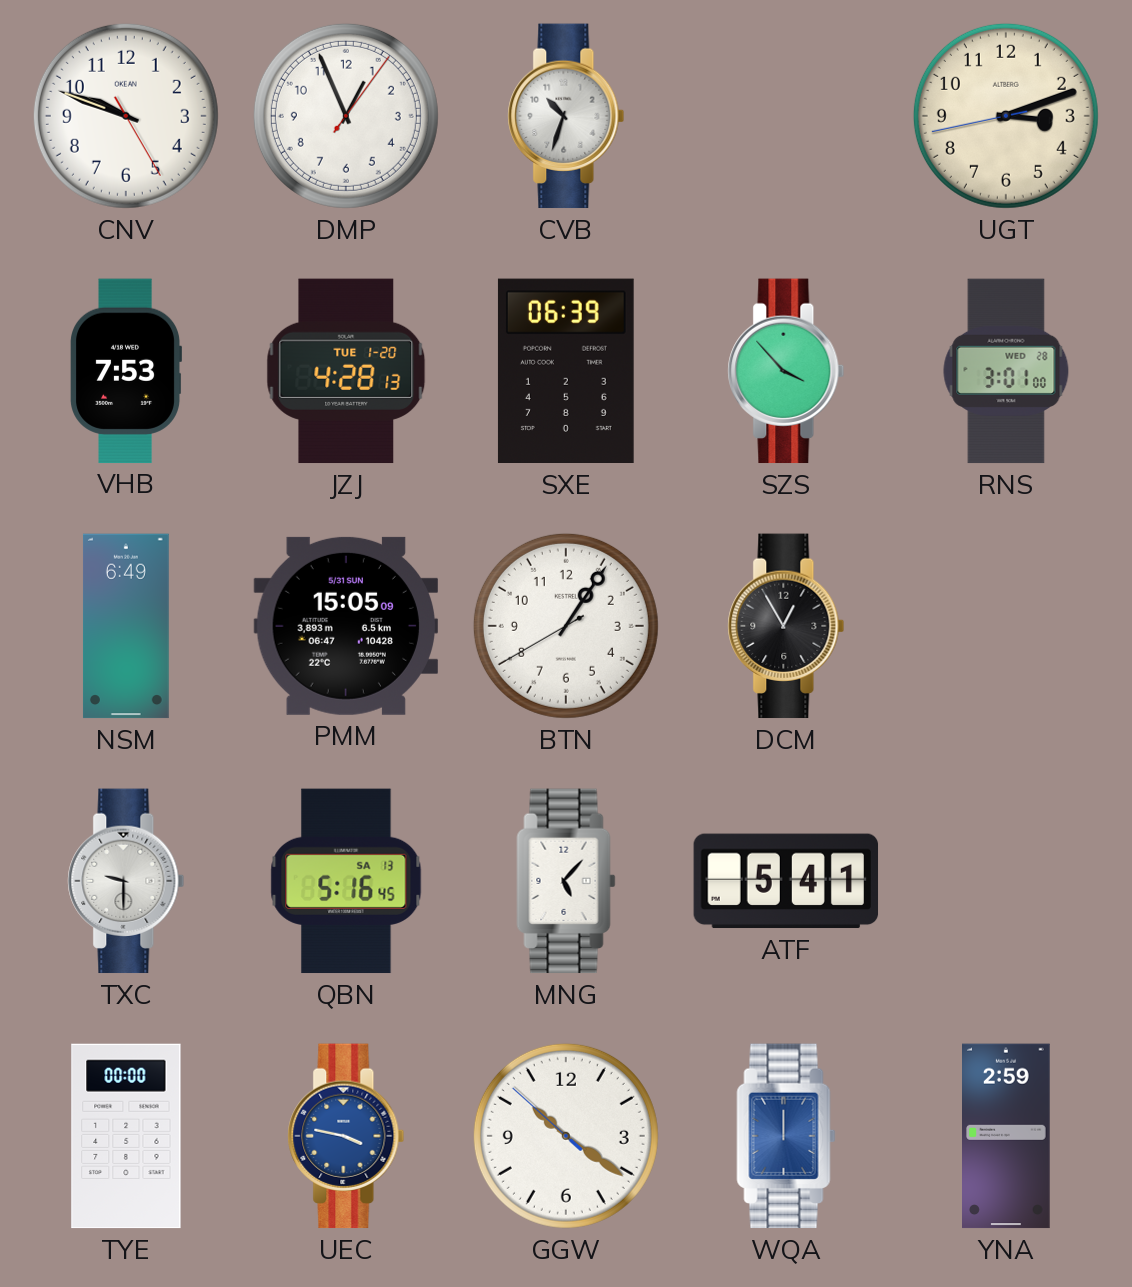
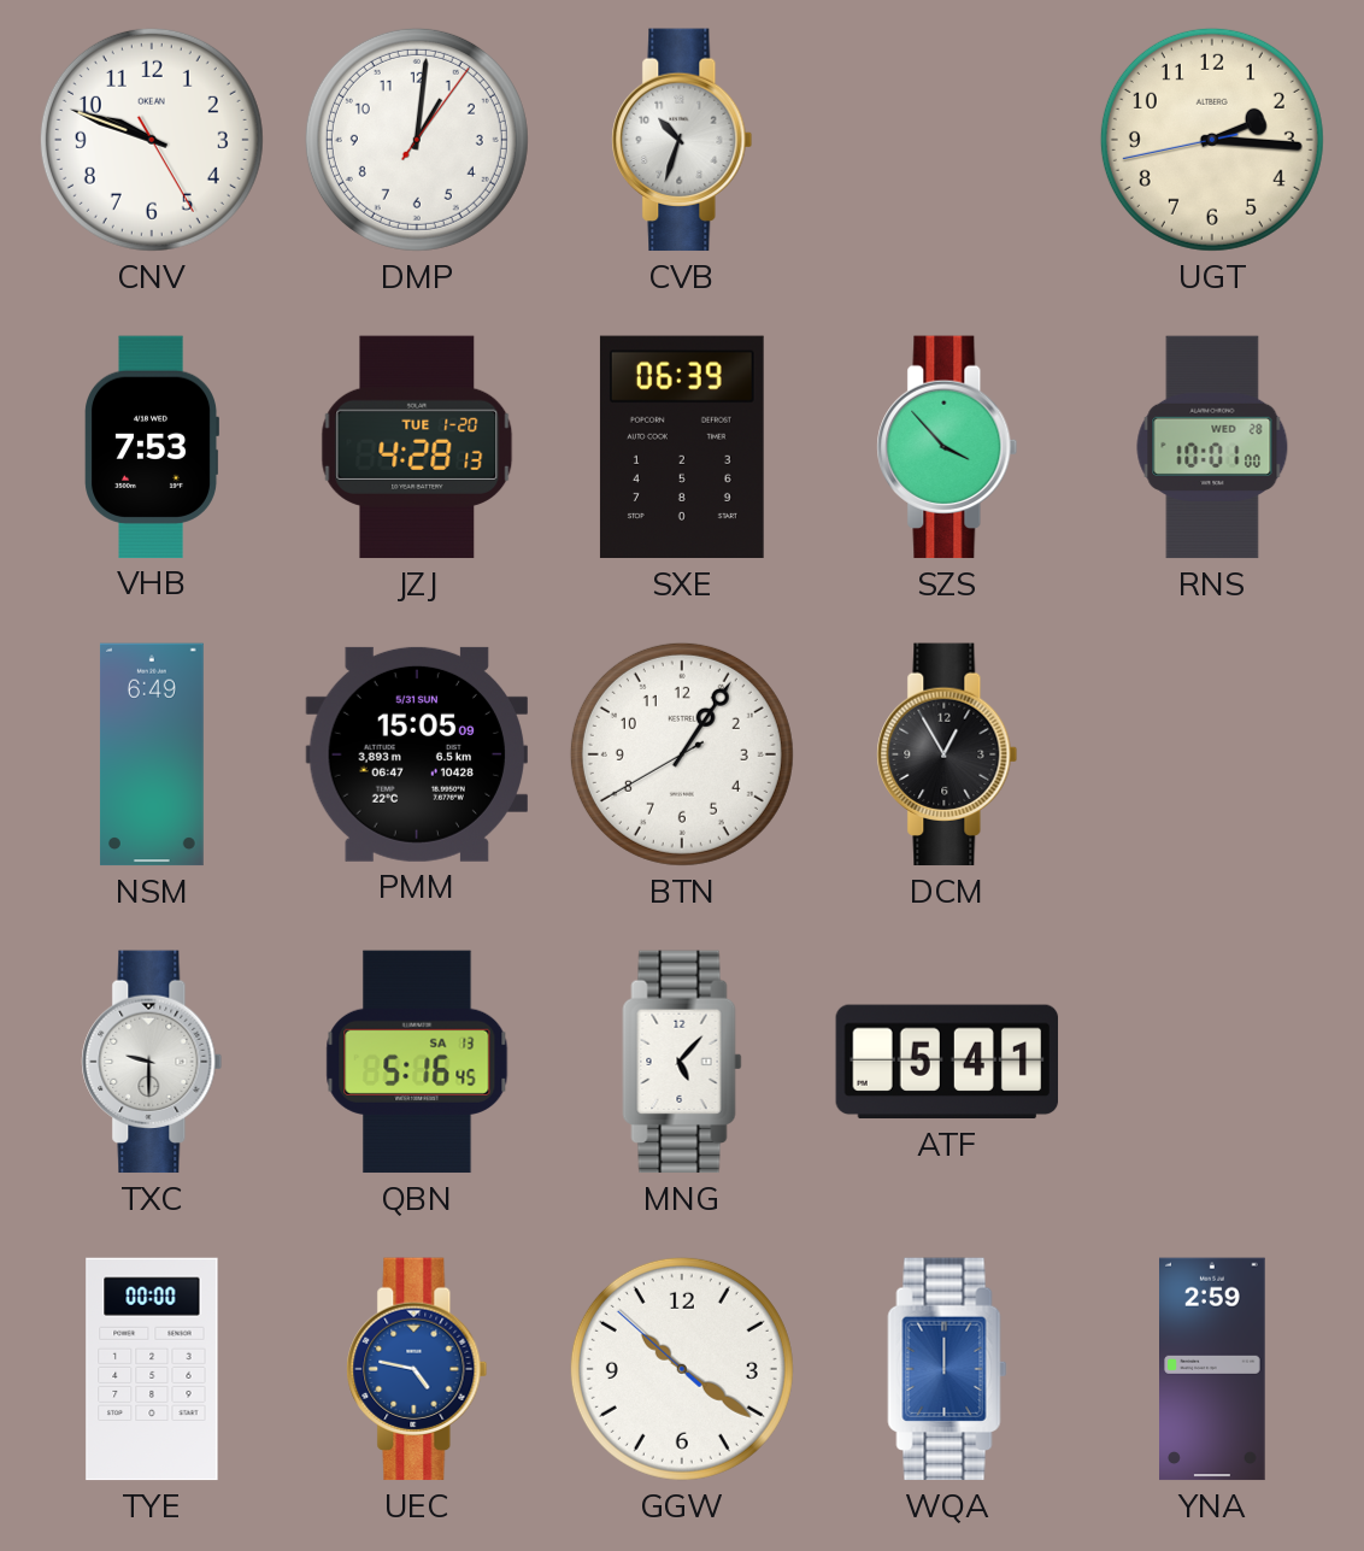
DMP: 12:56 -> 1:01 (417, 140)
UGT: 3:11 -> 2:15 (1212, 140)
RNS: 3:01 -> 10:01 (1212, 447)
UEC: 3:47 -> 4:47 (417, 1369)
